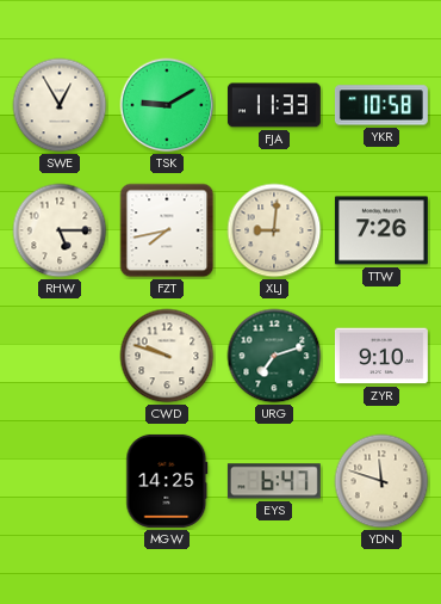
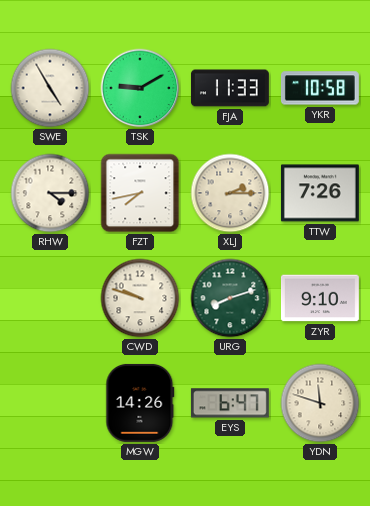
SWE: 12:55 -> 4:55 (50, 88)
RHW: 5:15 -> 4:15 (50, 193)
XLJ: 9:01 -> 2:15 (230, 193)
URG: 7:12 -> 8:12 (230, 298)
MGW: 14:25 -> 14:26 (140, 403)
